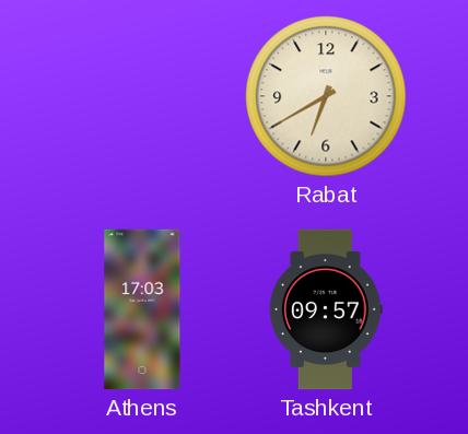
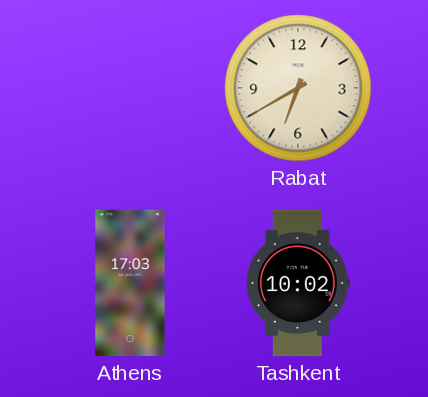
Tashkent: 09:57 -> 10:02 (298, 283)
